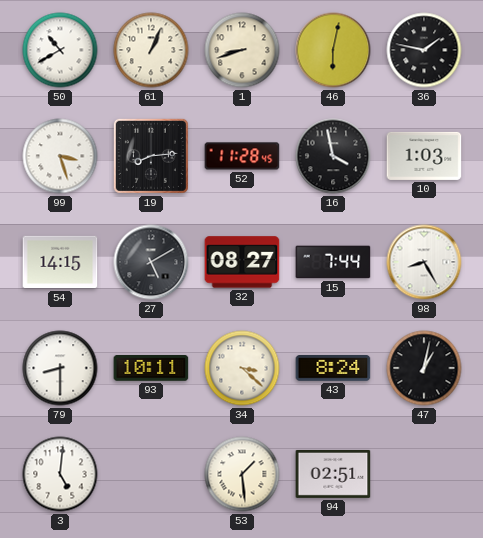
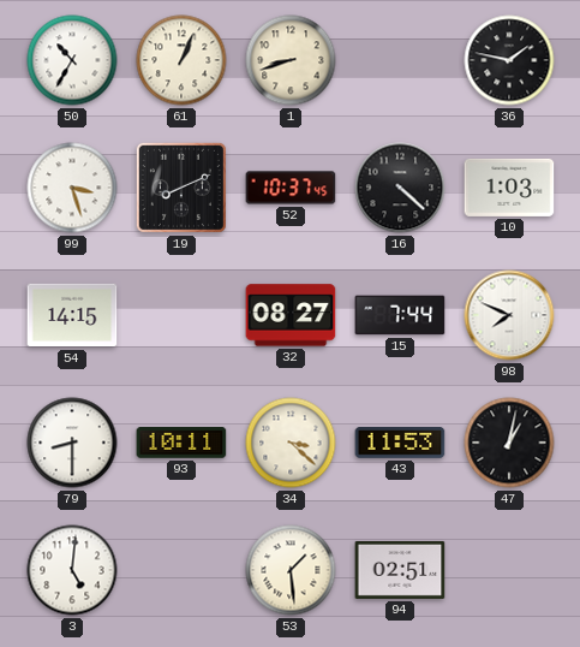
50: 10:40 -> 10:35 (72, 60)
46: 6:02 -> none (333, 50)
19: 8:14 -> 8:11 (181, 188)
52: 11:28 -> 10:37 (291, 188)
16: 3:58 -> 4:22 (400, 188)
27: 5:10 -> none (151, 262)
98: 8:25 -> 7:49 (509, 315)
43: 8:24 -> 11:53 (400, 444)
